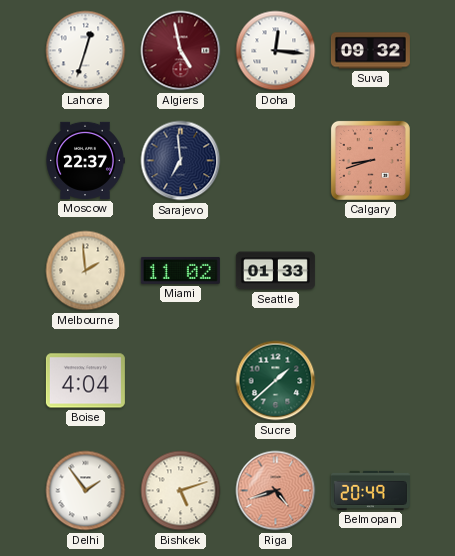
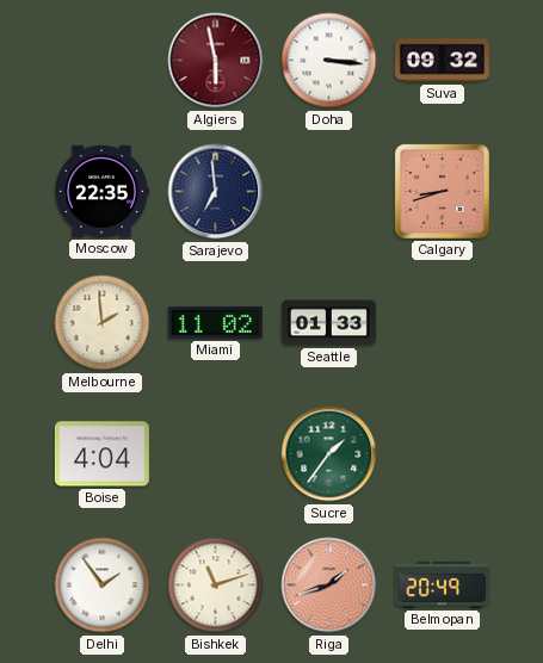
Lahore: 12:33 -> none (86, 51)
Algiers: 4:58 -> 5:58 (216, 61)
Doha: 12:16 -> 3:16 (329, 61)
Moscow: 22:37 -> 22:35 (101, 191)
Sucre: 1:38 -> 1:36 (329, 454)
Bishkek: 5:12 -> 11:12 (216, 585)
Riga: 4:42 -> 1:42 (329, 585)
